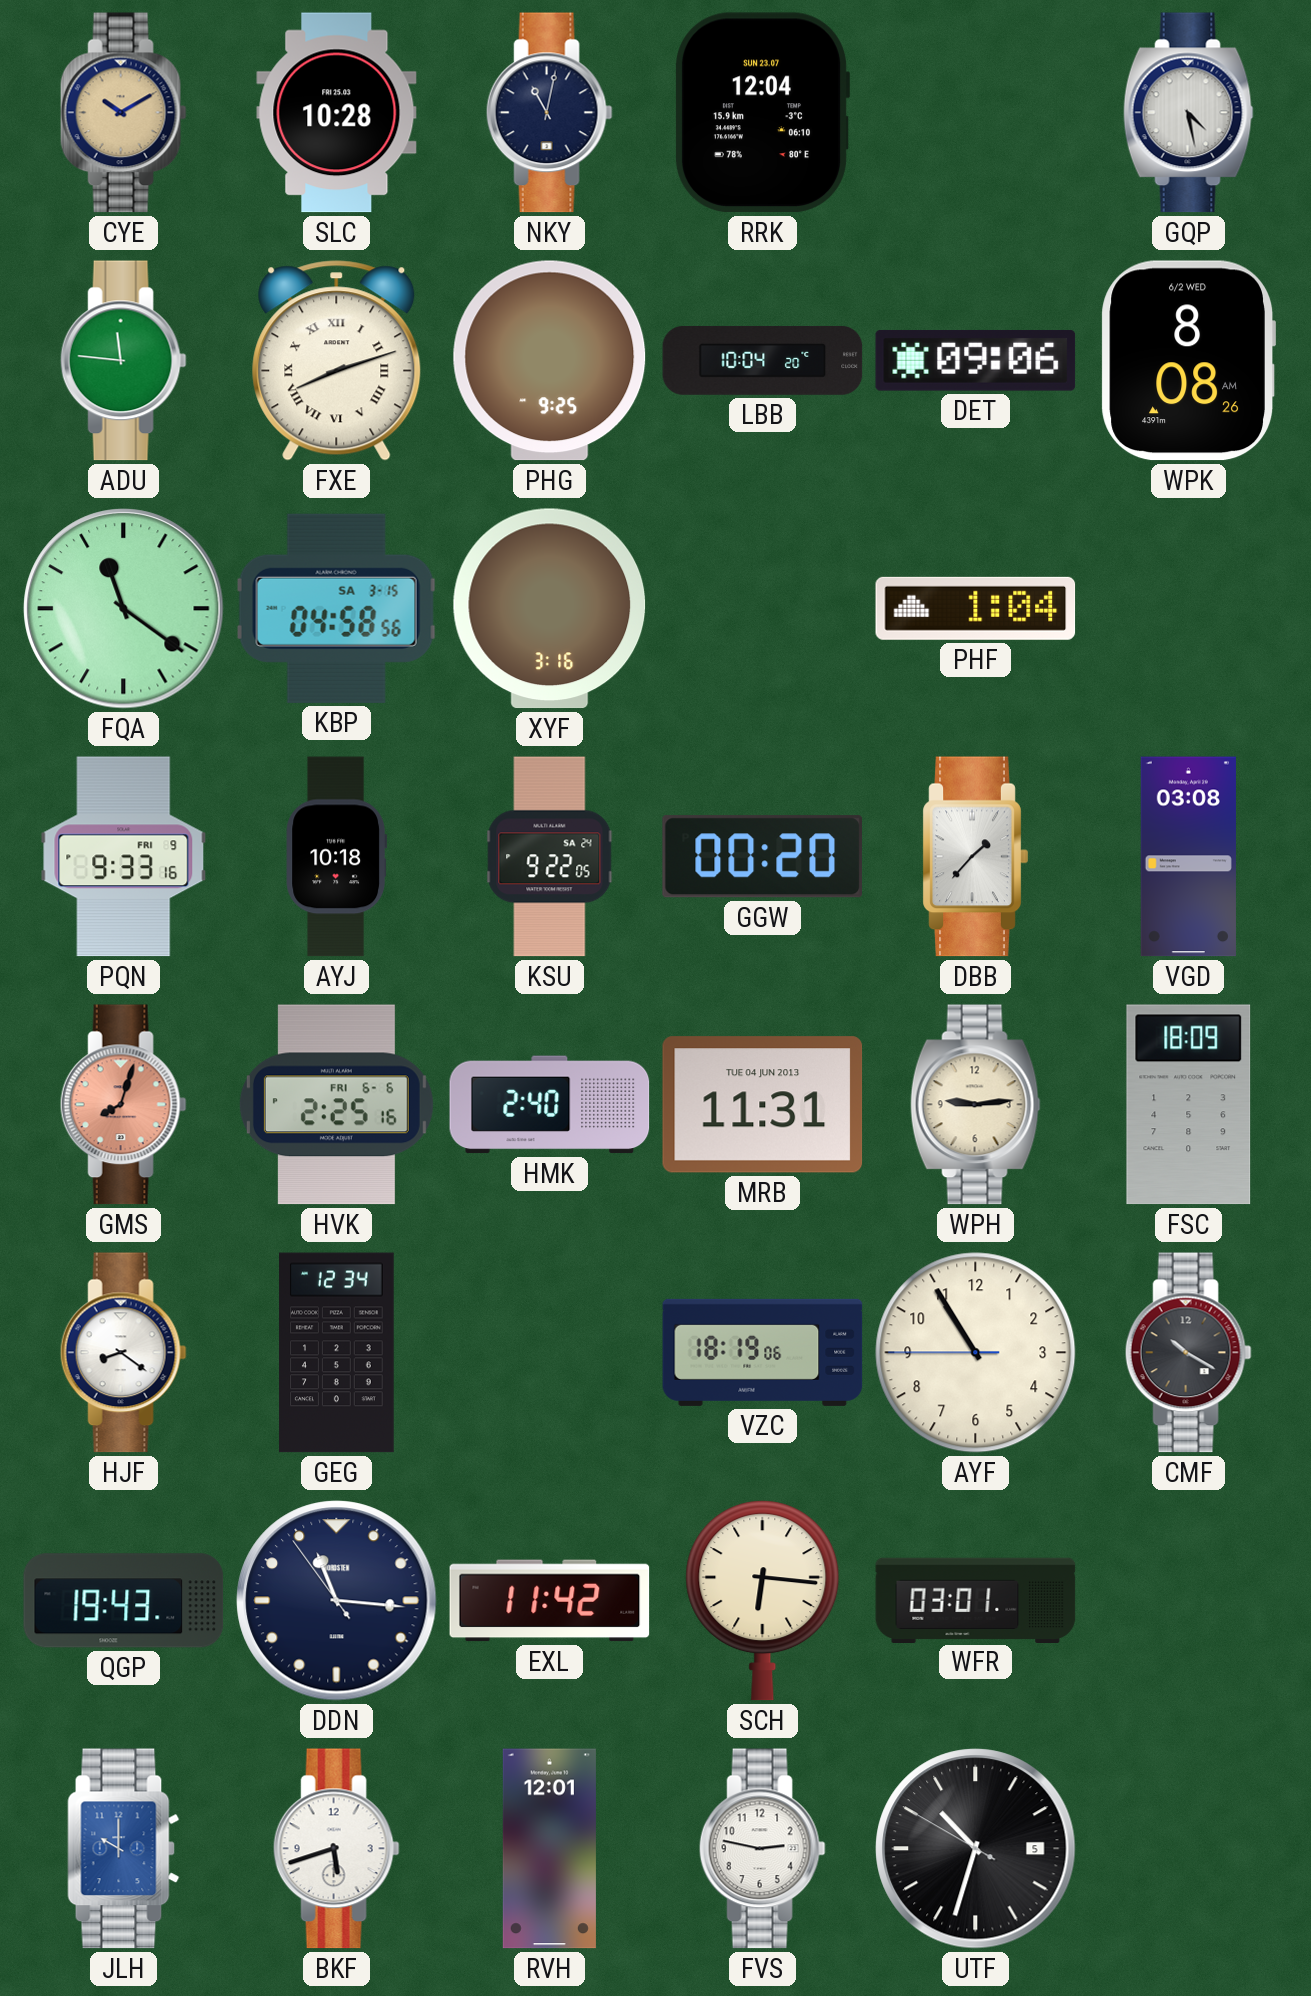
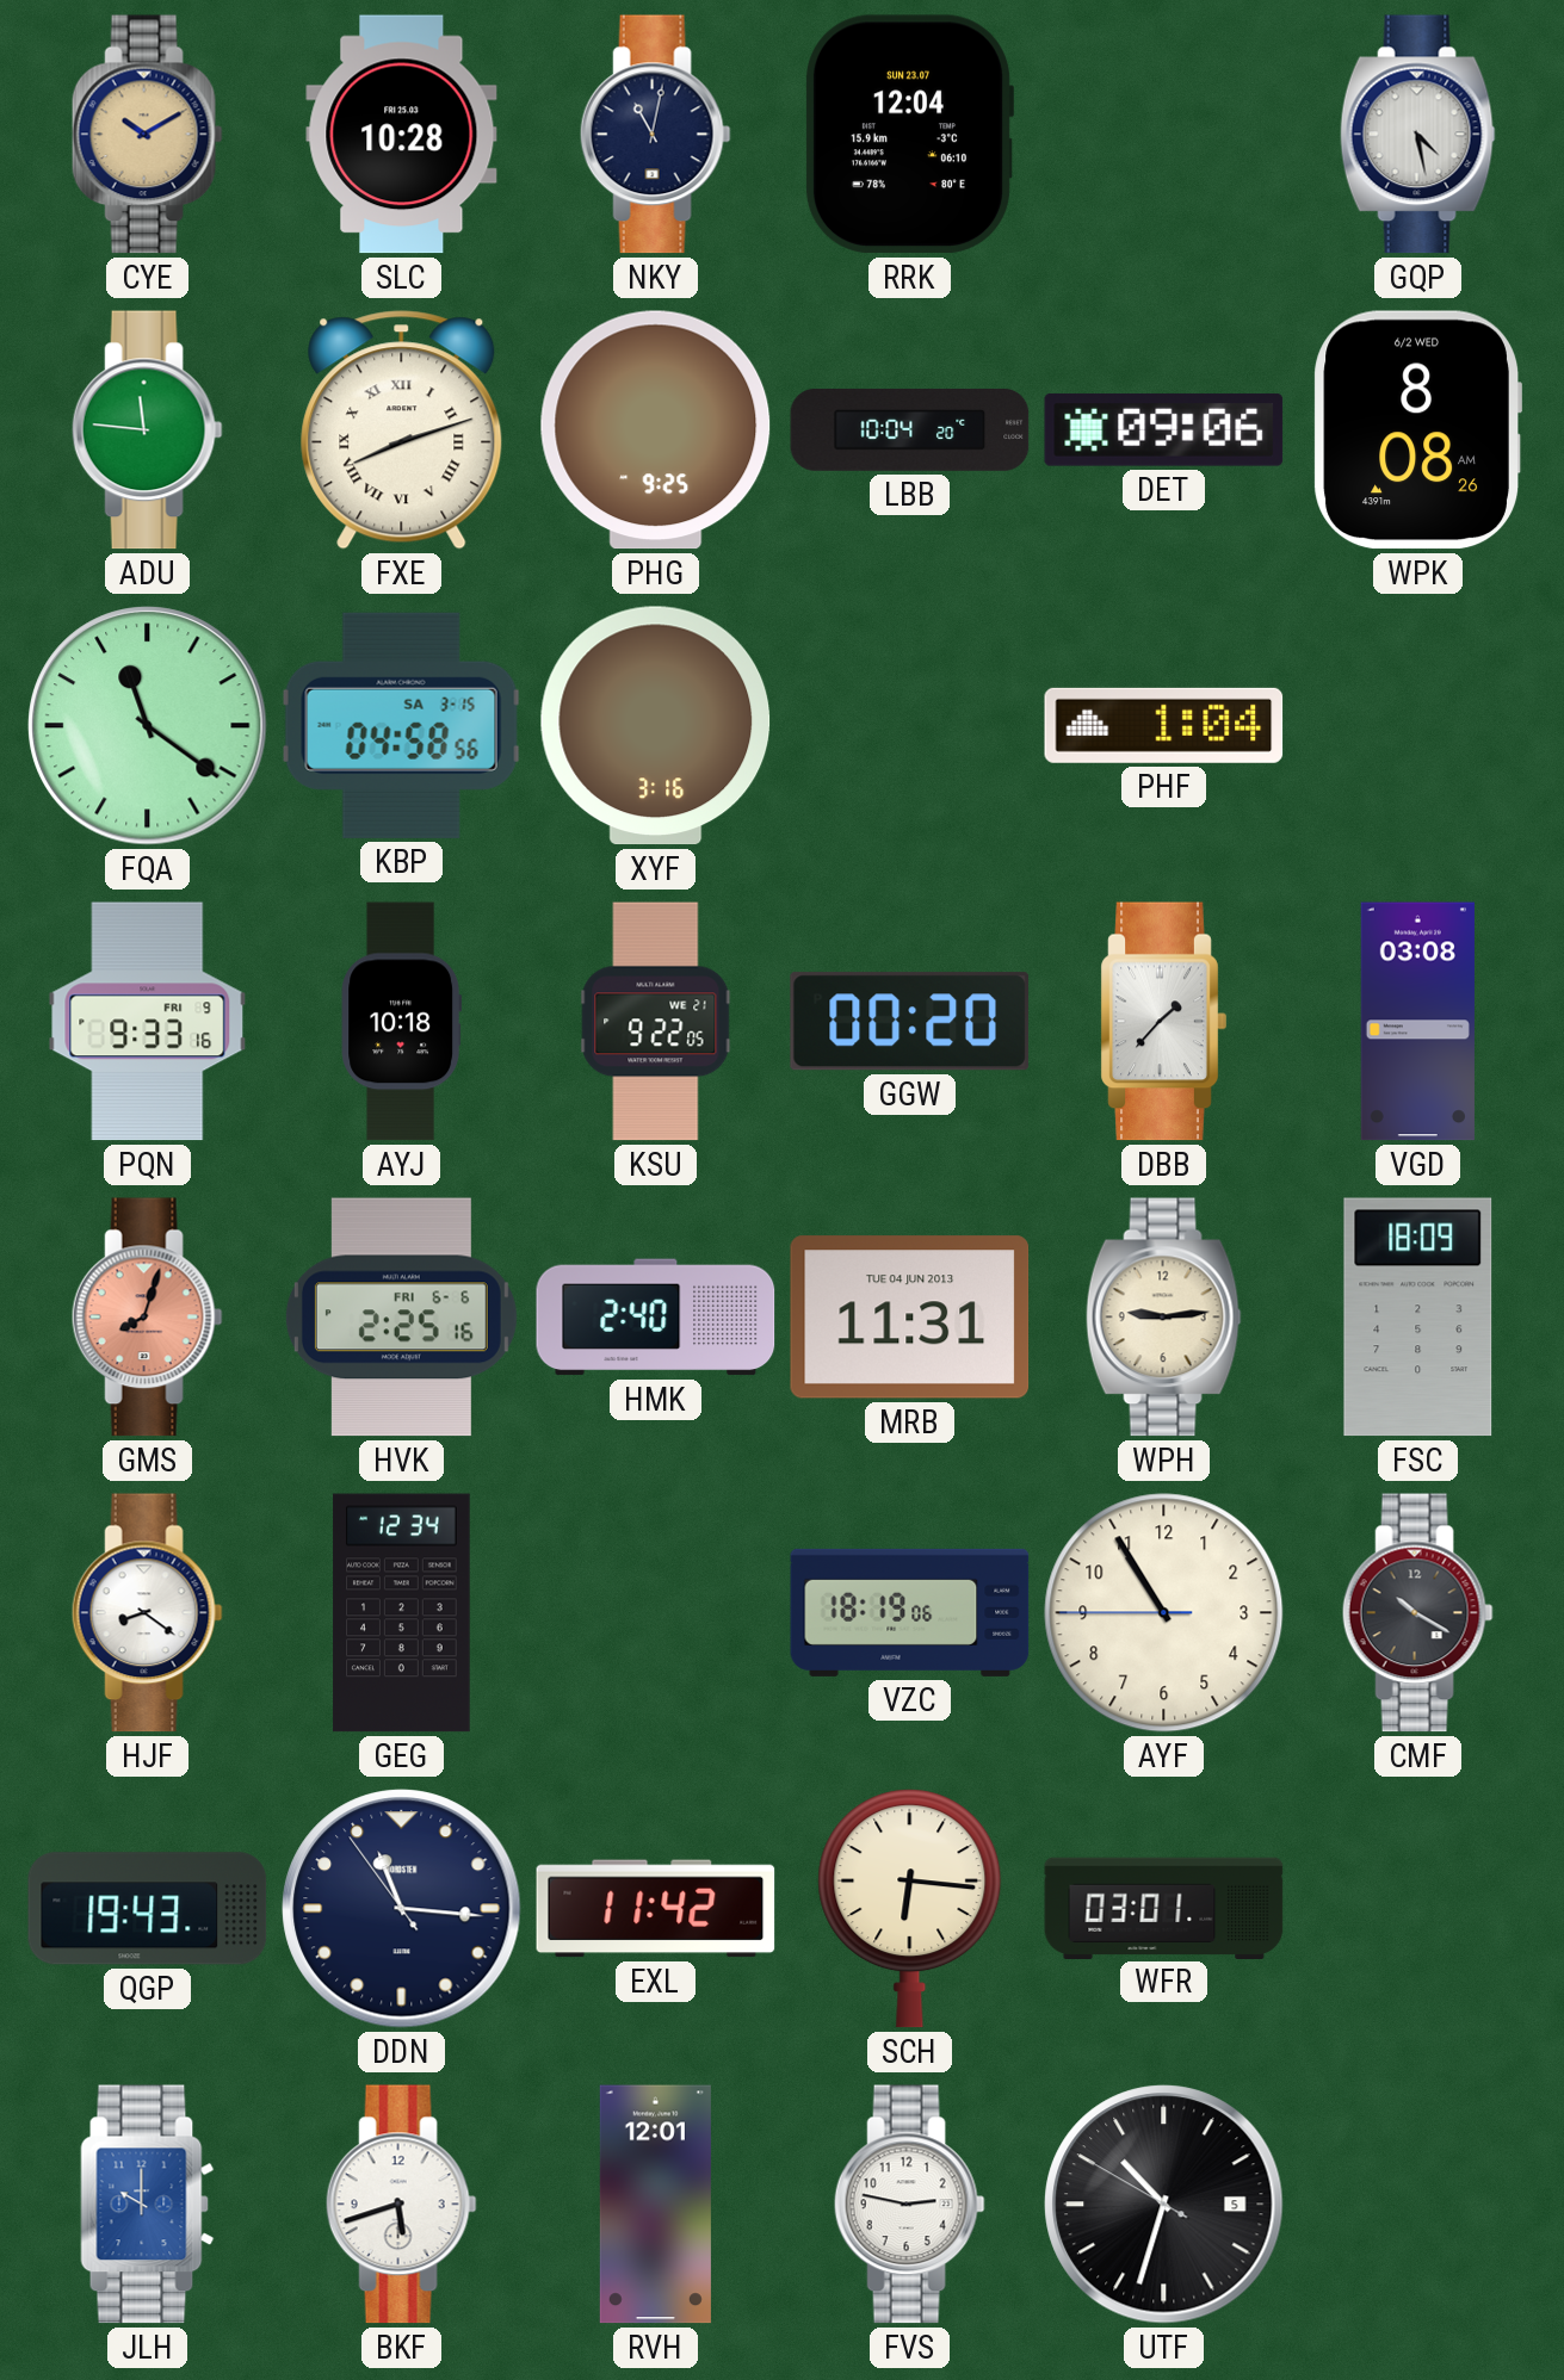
KSU date: SA 24 -> WE 21 (656, 1022)
